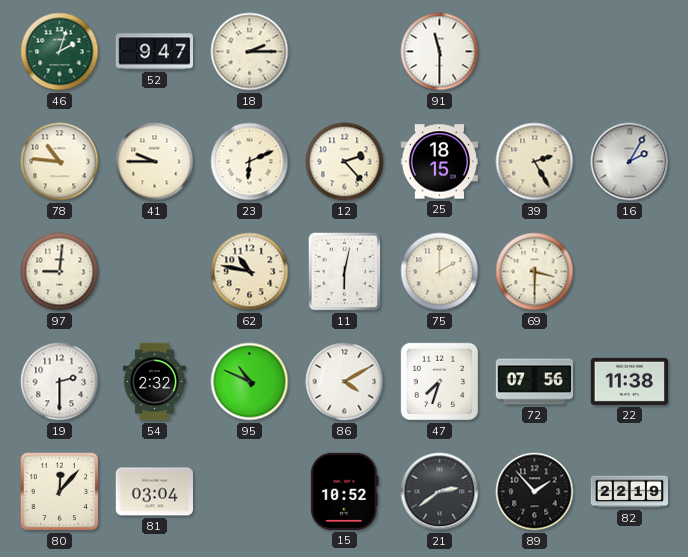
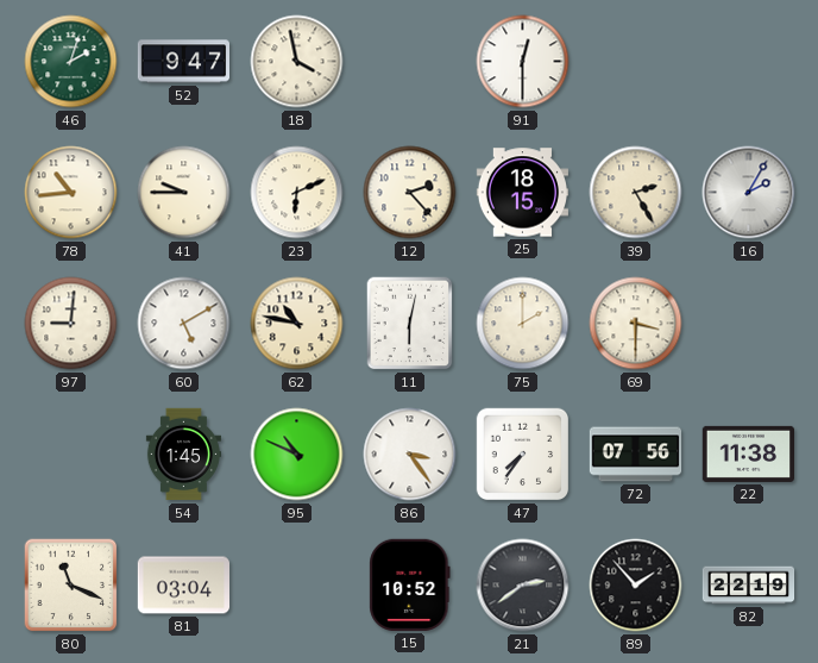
18: 2:15 -> 3:58 (297, 62)
91: 11:30 -> 12:30 (523, 62)
78: 10:46 -> 10:44 (71, 193)
60: none -> 5:10 (184, 324)
19: 2:30 -> none (60, 382)
54: 2:32 -> 1:45 (183, 455)
86: 4:10 -> 3:24 (410, 455)
47: 7:33 -> 7:36 (523, 455)
80: 12:07 -> 11:19 (71, 586)
